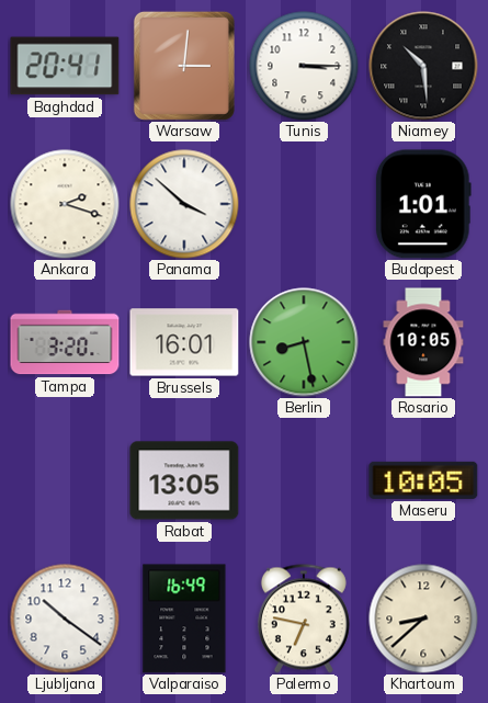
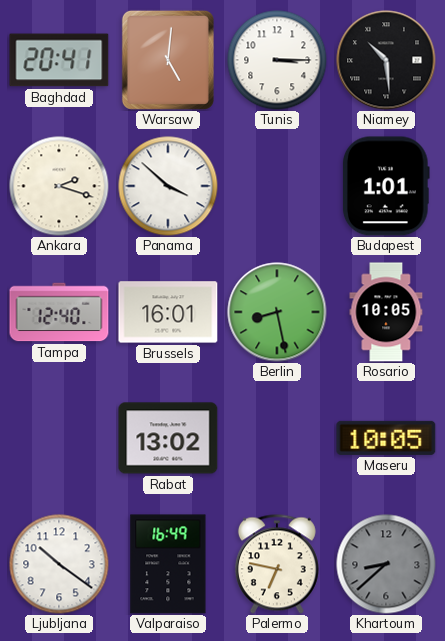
Warsaw: 3:01 -> 5:01 (168, 60)
Tampa: 3:20 -> 12:40 (59, 312)
Rabat: 13:05 -> 13:02 (168, 438)
Khartoum dial: cream -> grey (386, 564)
